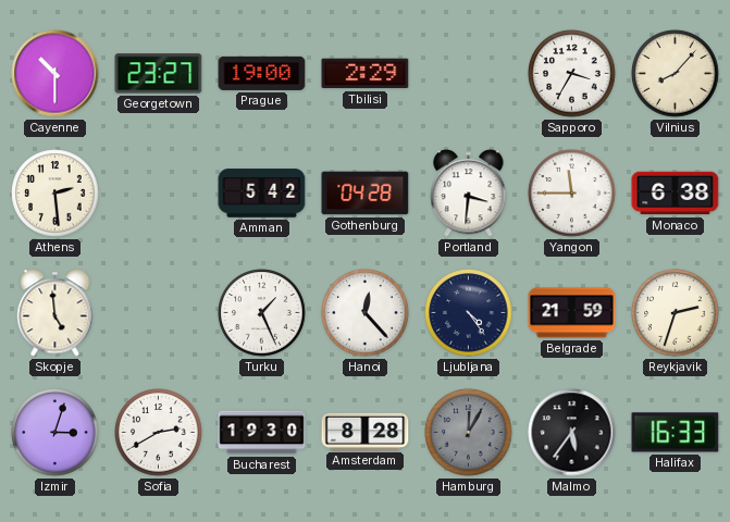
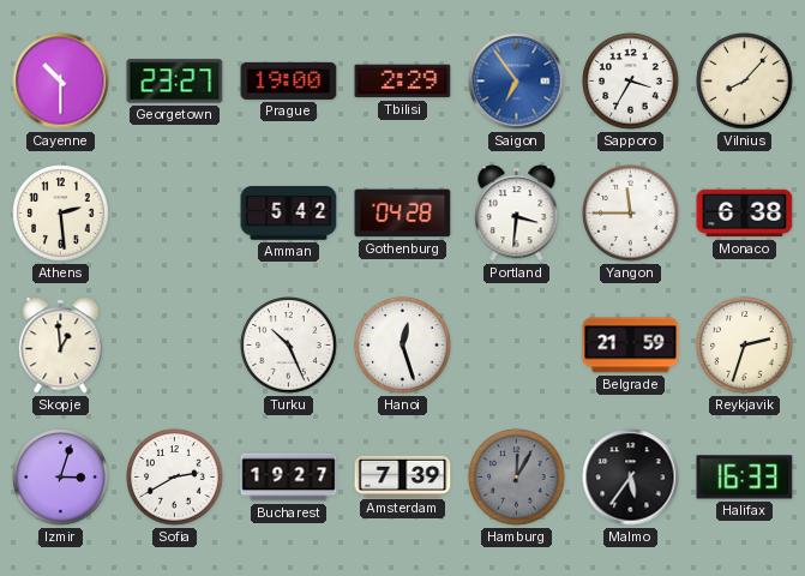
Saigon: none -> 6:54 (517, 82)
Skopje: 4:59 -> 12:59 (61, 346)
Turku: 1:26 -> 10:26 (289, 346)
Hanoi: 12:23 -> 12:27 (403, 346)
Ljubljana: 4:24 -> none (469, 313)
Bucharest: 19:30 -> 19:27 (289, 478)
Amsterdam: 8:28 -> 7:39 (403, 476)
